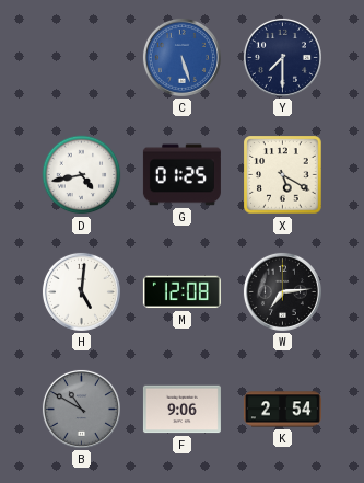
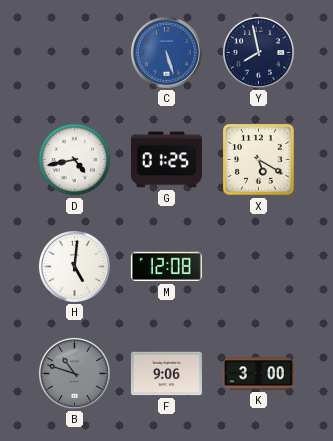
Y: 7:30 -> 7:58 (258, 52)
W: 7:14 -> none (282, 291)
B: 10:50 -> 10:48 (74, 373)
K: 2:54 -> 3:00 (258, 374)
